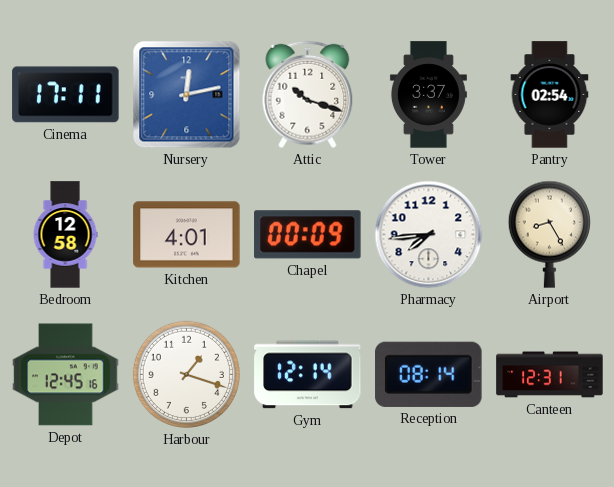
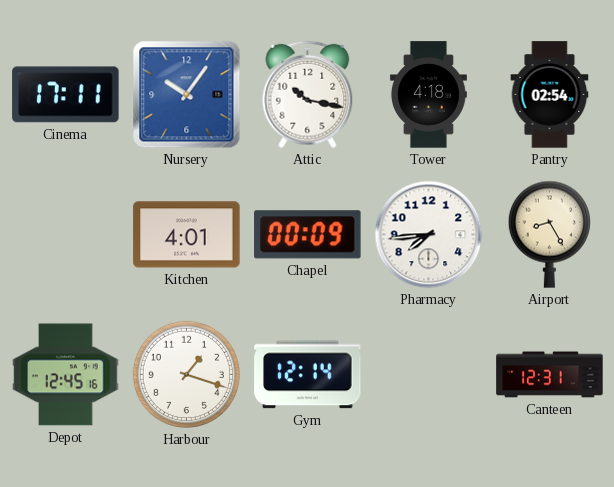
Nursery: 12:13 -> 10:06 (187, 95)
Attic: 10:18 -> 10:17 (308, 95)
Tower: 3:37 -> 4:18 (428, 95)
Bedroom: 12:58 -> none (65, 235)
Reception: 08:14 -> none (429, 374)
